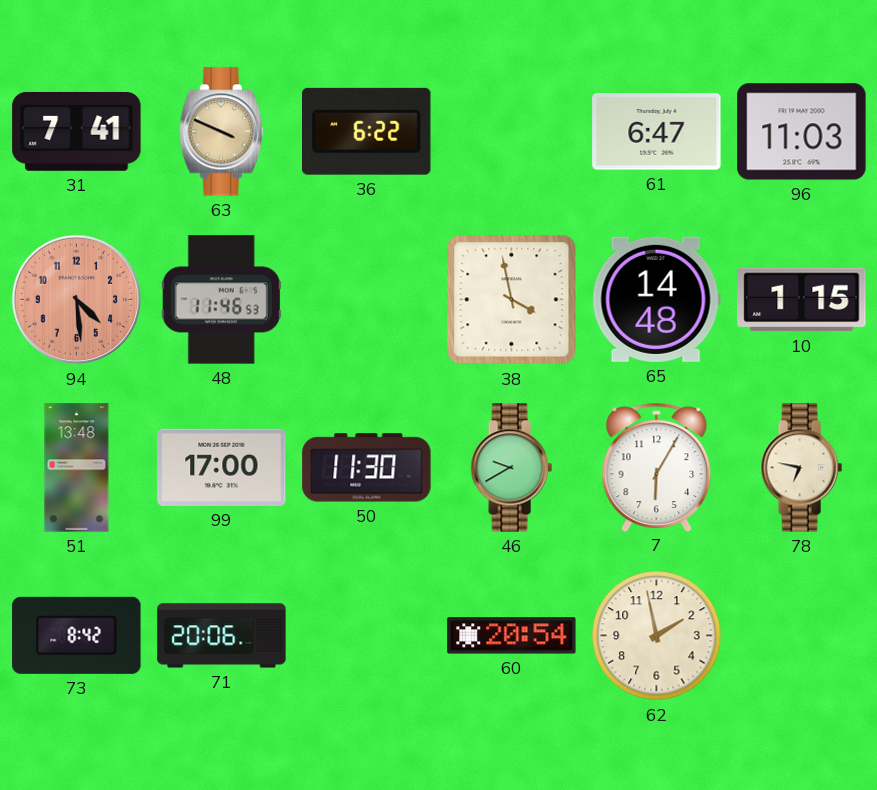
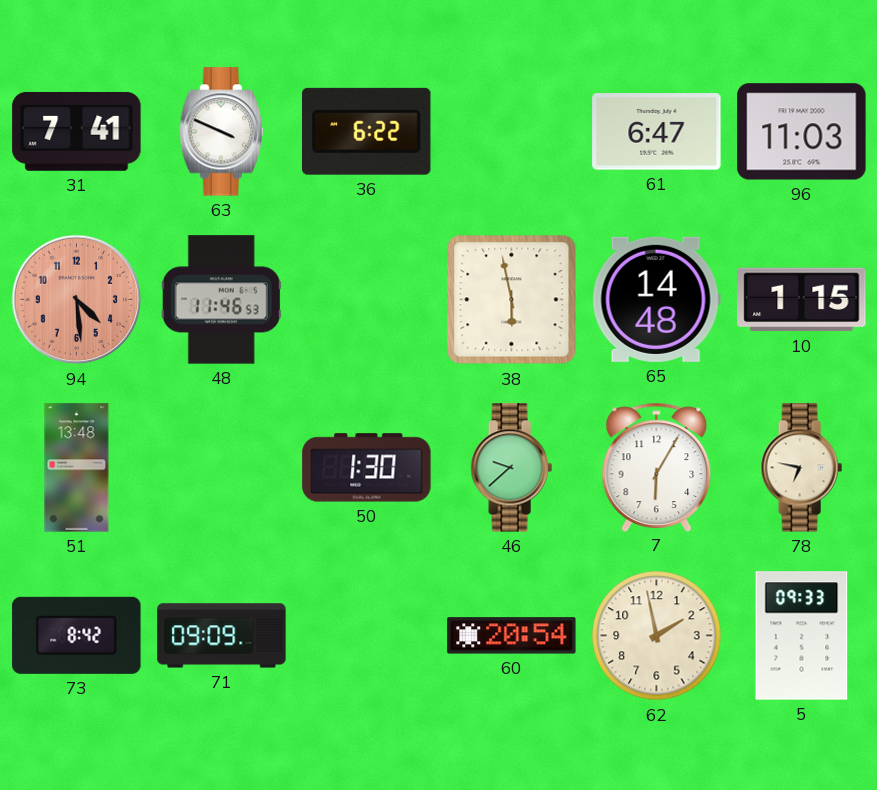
63 dial: champagne -> white (222, 132)
38: 3:58 -> 5:58 (512, 300)
99: 17:00 -> none (222, 467)
50: 11:30 -> 1:30 (367, 468)
46: 9:40 -> 9:38 (511, 468)
71: 20:06 -> 09:09 (222, 636)
5: none -> 09:33 (802, 636)
